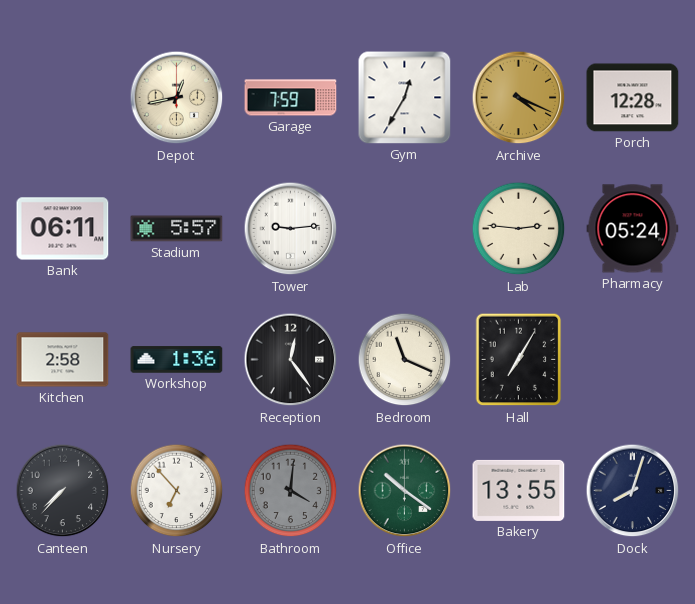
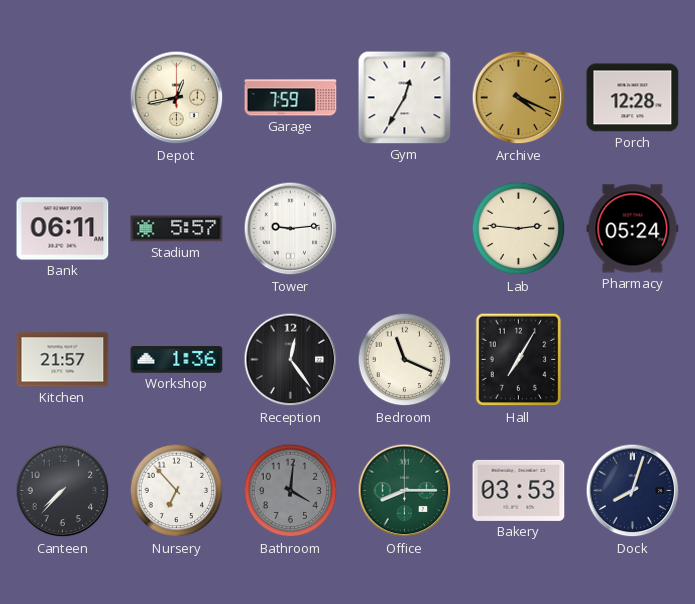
Kitchen: 2:58 -> 21:57 (63, 360)
Office: 10:21 -> 8:15 (405, 491)
Bakery: 13:55 -> 03:53 (519, 490)
